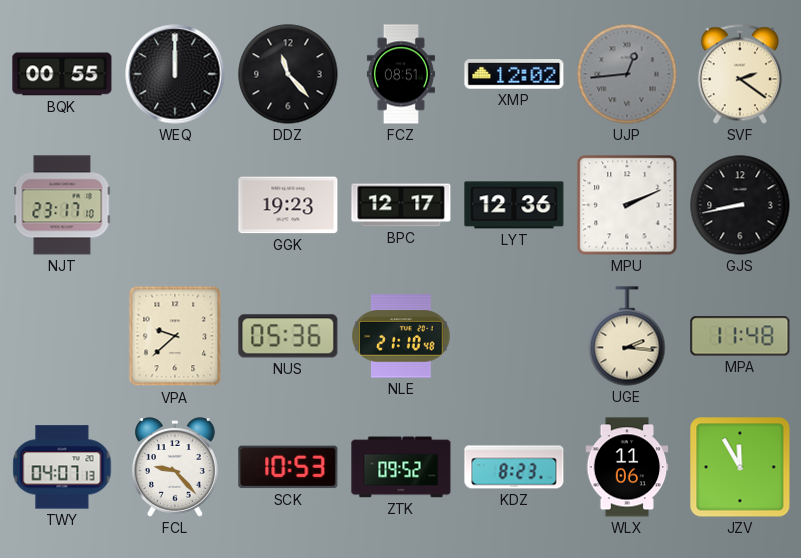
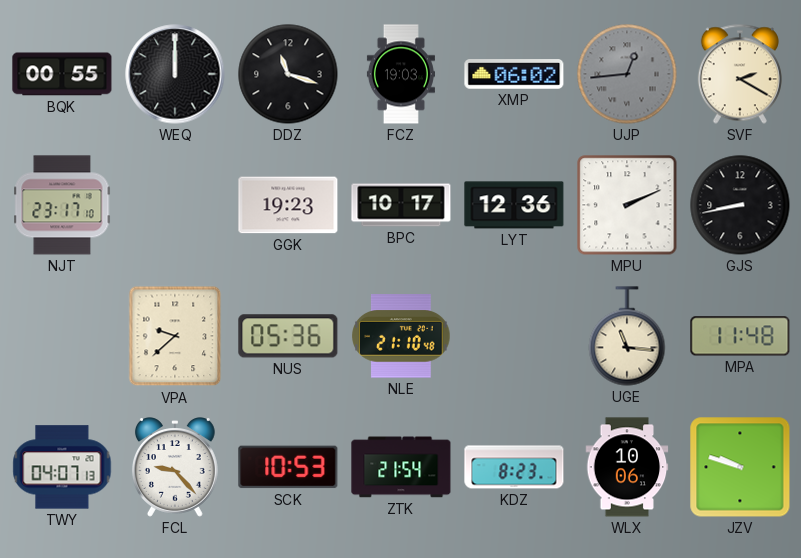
DDZ: 11:23 -> 11:18 (288, 74)
FCZ: 08:51 -> 19:03 (401, 74)
XMP: 12:02 -> 06:02 (514, 74)
SVF: 2:21 -> 2:20 (740, 74)
BPC: 12:17 -> 10:17 (401, 205)
UGE: 2:16 -> 11:16 (627, 336)
ZTK: 09:52 -> 21:54 (401, 467)
WLX: 11:06 -> 10:06 (627, 467)
JZV: 11:55 -> 9:48 (740, 467)
